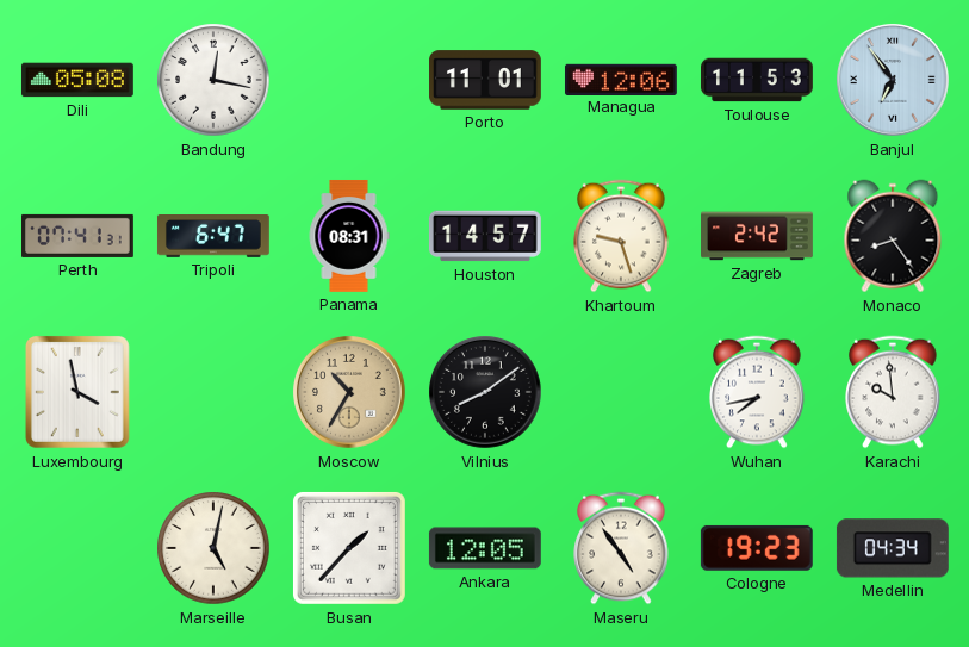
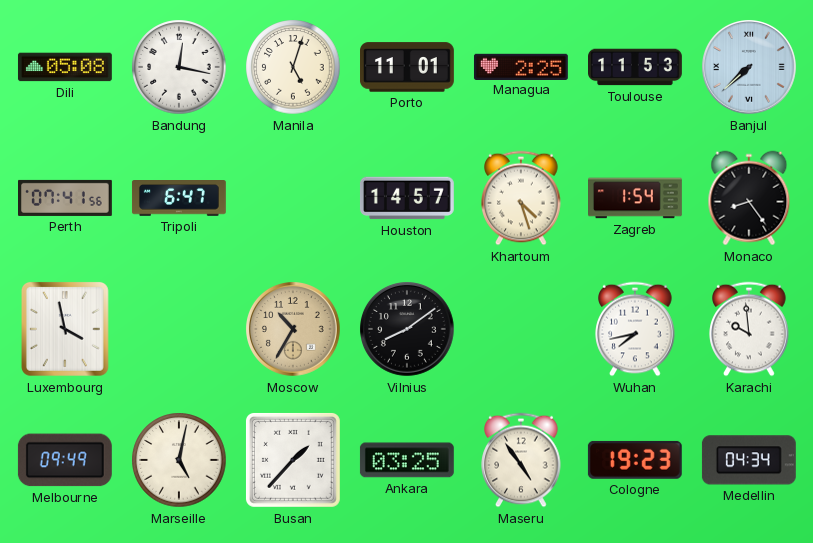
Manila: none -> 5:03 (293, 67)
Managua: 12:06 -> 2:25 (521, 66)
Banjul: 6:54 -> 7:38 (750, 68)
Perth: 07:41:31 -> 07:41:56 (66, 198)
Panama: 08:31 -> none (349, 236)
Khartoum: 9:27 -> 4:27 (521, 198)
Zagreb: 2:42 -> 1:54 (636, 198)
Melbourne: none -> 09:49 (65, 460)
Ankara: 12:05 -> 03:25 (407, 460)
